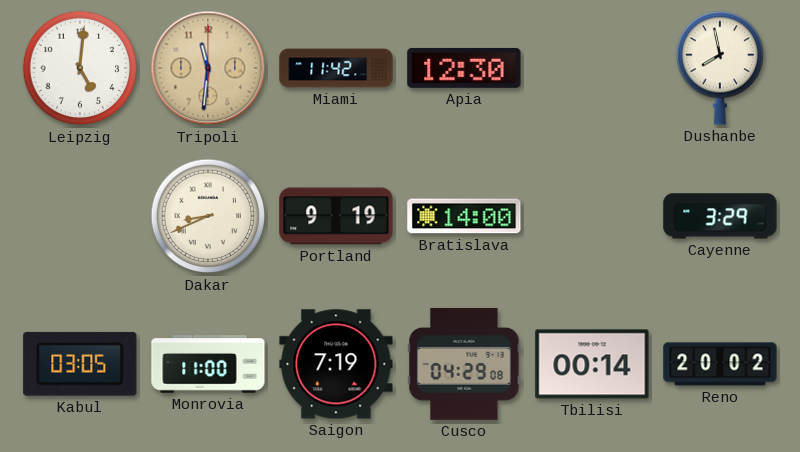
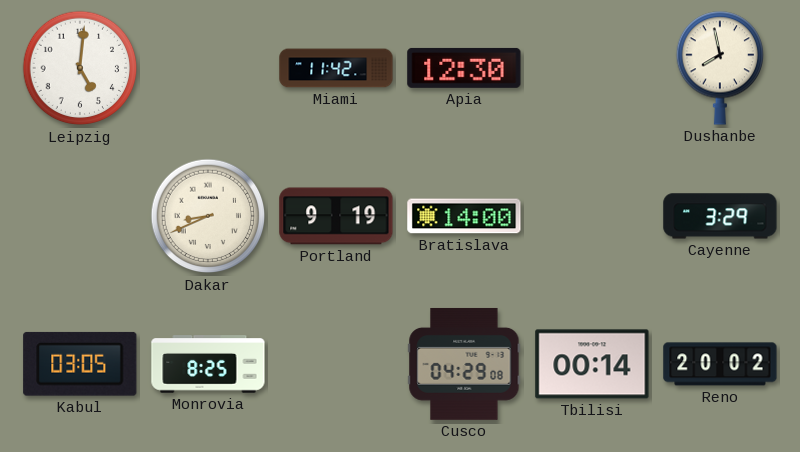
Tripoli: 11:31 -> none (208, 68)
Monrovia: 11:00 -> 8:25 (208, 364)
Saigon: 7:19 -> none (336, 364)
